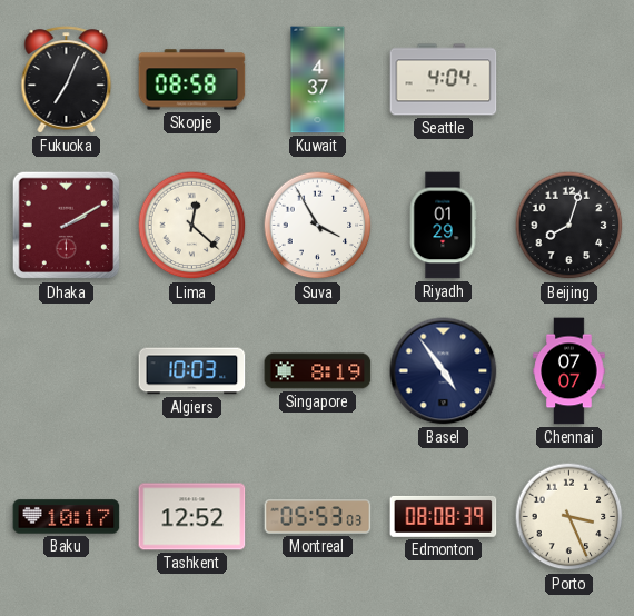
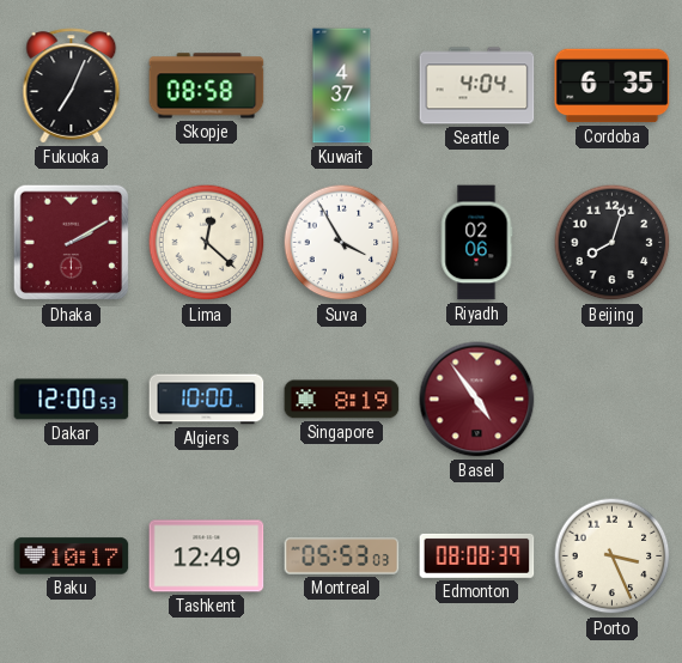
Cordoba: none -> 6:35 (613, 86)
Riyadh: 01:29 -> 02:06 (476, 243)
Dakar: none -> 12:00 (72, 400)
Algiers: 10:03 -> 10:00 (207, 400)
Basel dial: navy -> burgundy (477, 400)
Chennai: 07:07 -> none (569, 371)
Tashkent: 12:52 -> 12:49 (207, 556)
